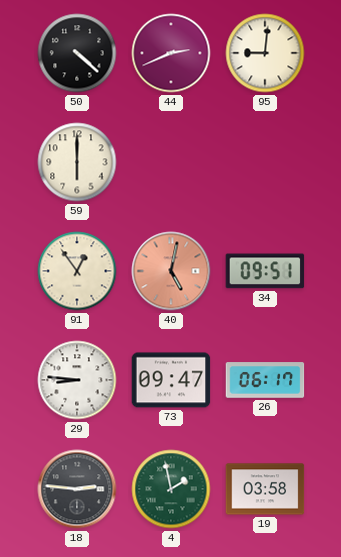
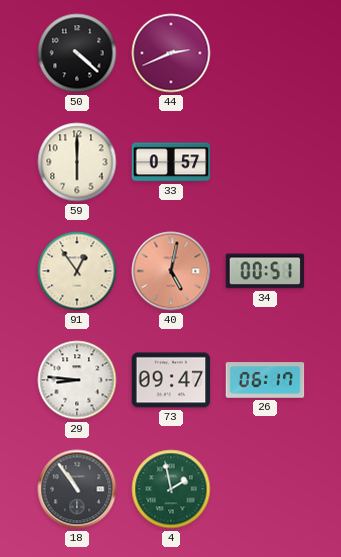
95: 9:01 -> none (265, 53)
33: none -> 0:57 (171, 162)
34: 09:51 -> 00:51 (265, 271)
18: 2:46 -> 10:54 (77, 489)
19: 03:58 -> none (265, 489)
